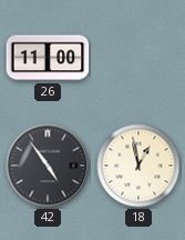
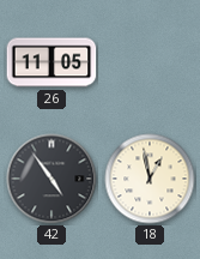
26: 11:00 -> 11:05 (51, 62)
